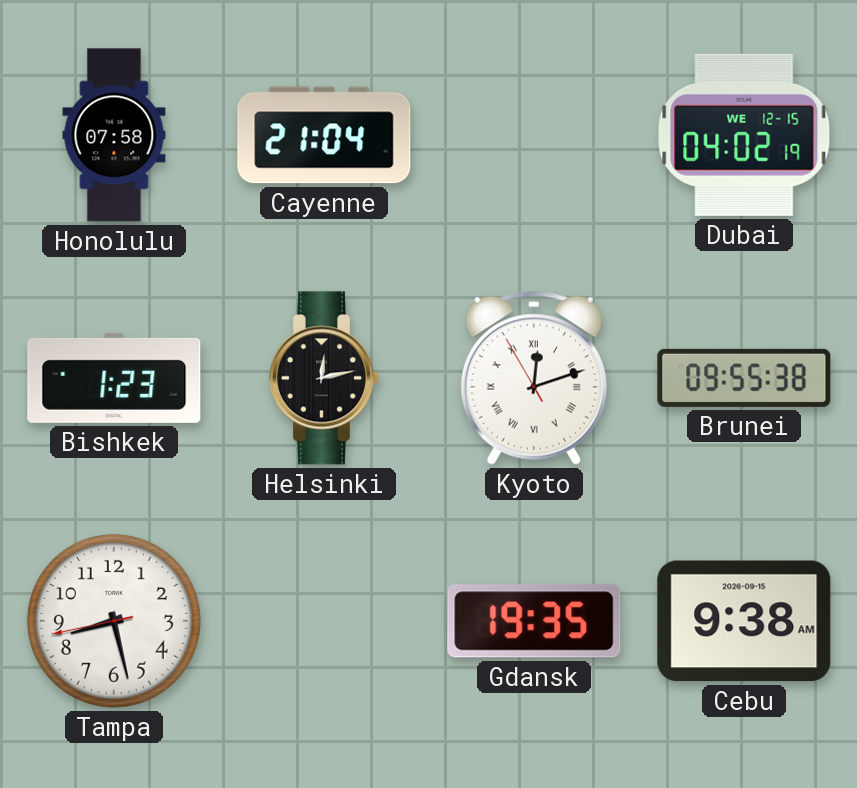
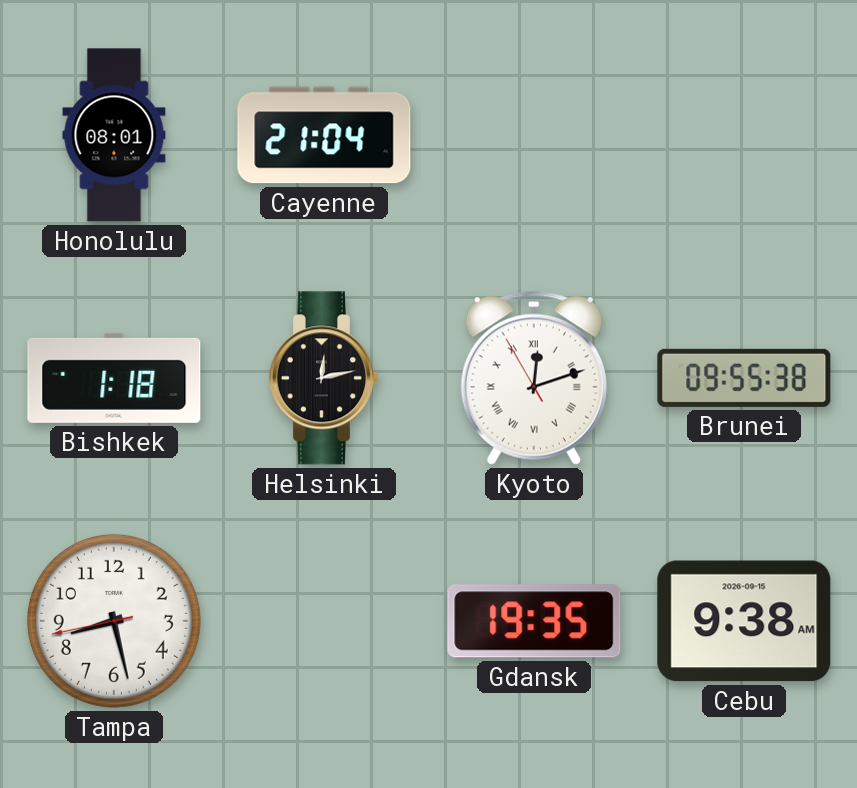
Honolulu: 07:58 -> 08:01 (114, 135)
Dubai: 04:02 -> none (744, 135)
Bishkek: 1:23 -> 1:18 (114, 378)
